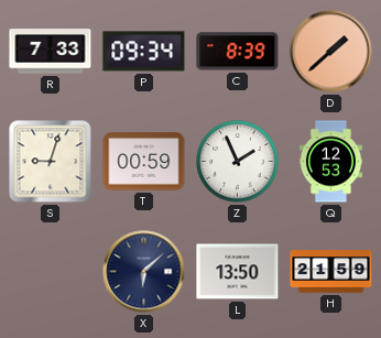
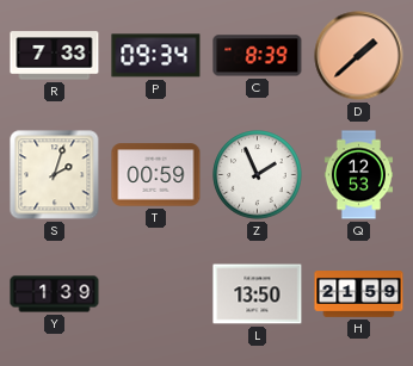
S: 9:03 -> 2:03 (55, 175)
Y: none -> 1:39 (55, 294)
X: 6:08 -> none (144, 272)
